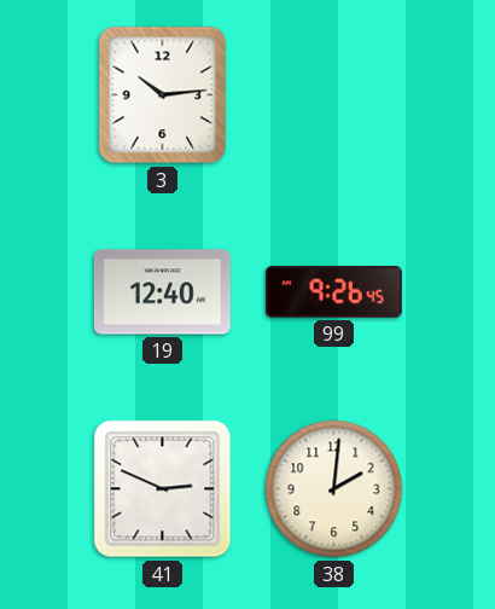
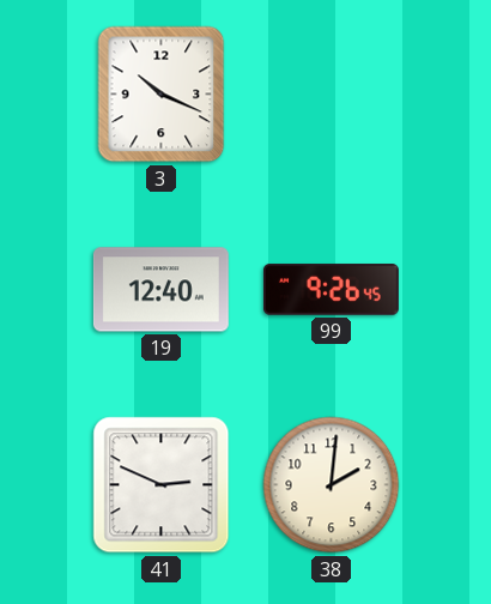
3: 10:14 -> 10:19 (162, 95)
